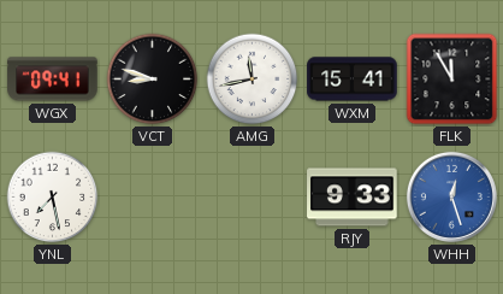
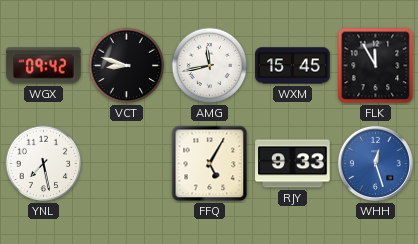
WGX: 09:41 -> 09:42 (44, 66)
WXM: 15:41 -> 15:45 (293, 66)
FFQ: none -> 5:05 (210, 164)
